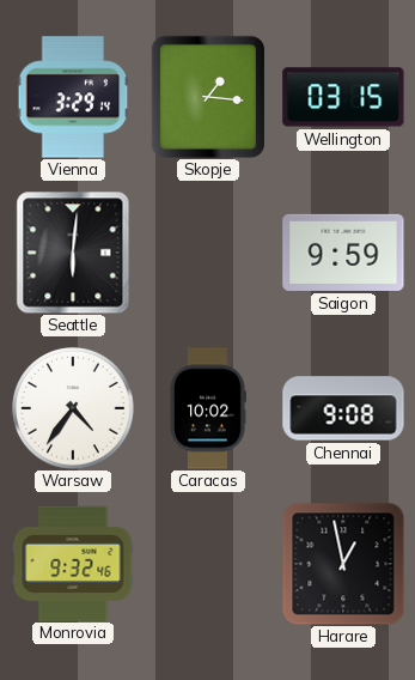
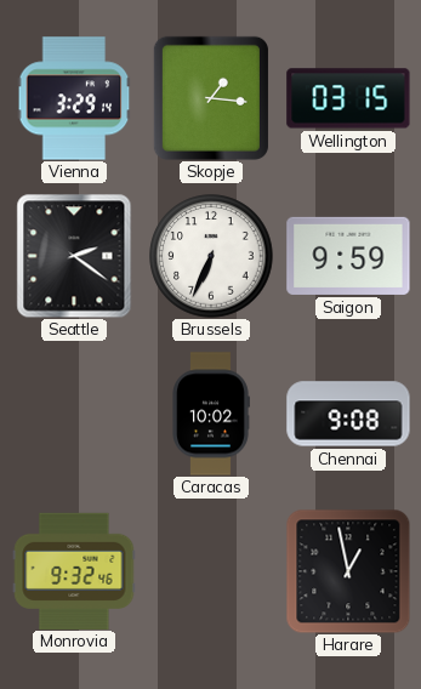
Seattle: 6:01 -> 2:21 (74, 256)
Brussels: none -> 6:34 (211, 256)
Warsaw: 4:36 -> none (73, 408)
